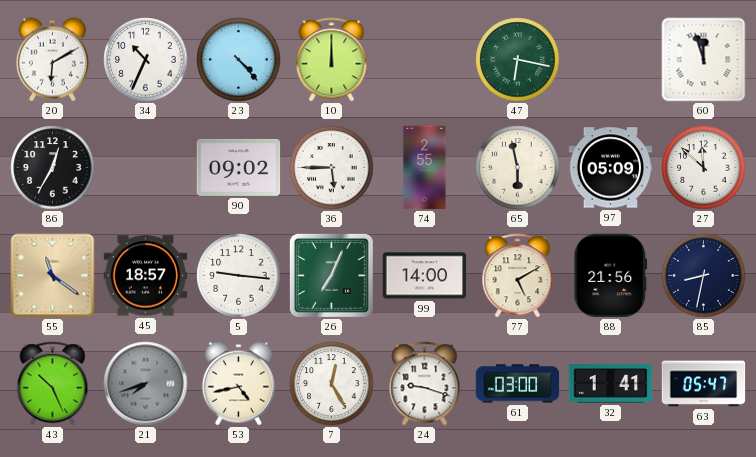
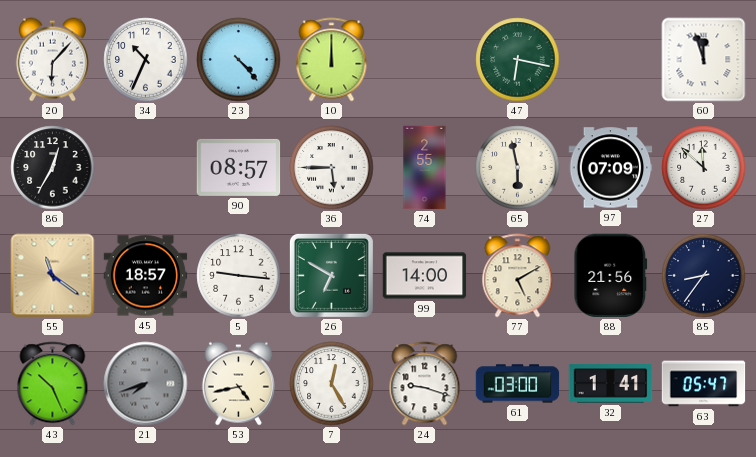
20: 6:10 -> 6:07 (52, 60)
90: 09:02 -> 08:57 (239, 167)
97: 05:09 -> 07:09 (611, 168)
26: 7:04 -> 6:50 (331, 275)
85: 8:32 -> 8:36 (704, 276)
